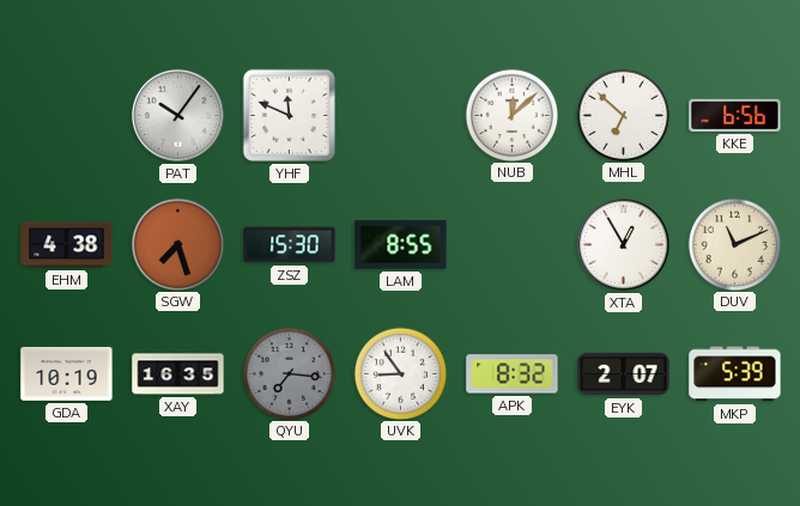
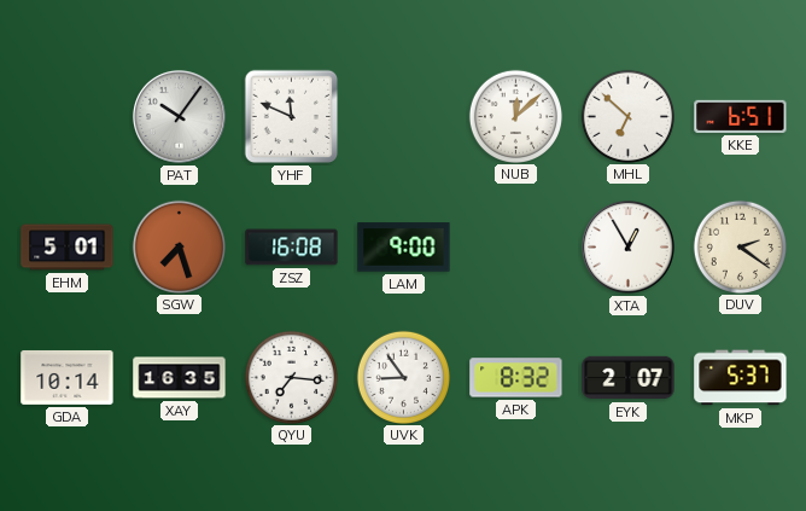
KKE: 6:56 -> 6:51 (741, 116)
EHM: 4:38 -> 5:01 (68, 248)
ZSZ: 15:30 -> 16:08 (292, 248)
LAM: 8:55 -> 9:00 (404, 248)
DUV: 11:11 -> 2:21 (740, 246)
GDA: 10:19 -> 10:14 (68, 377)
QYU dial: grey -> white (291, 377)
MKP: 5:39 -> 5:37 (741, 378)
